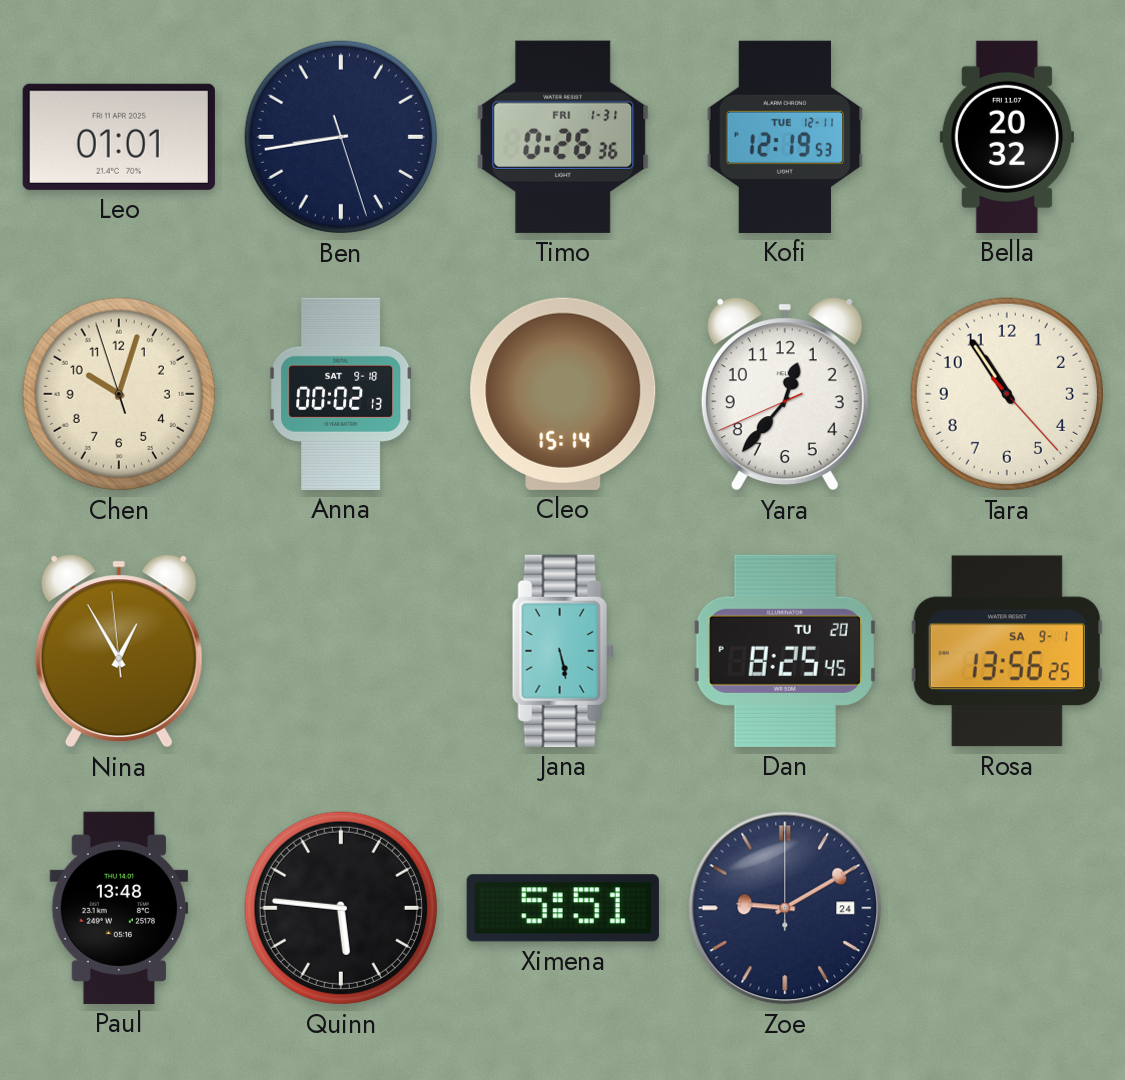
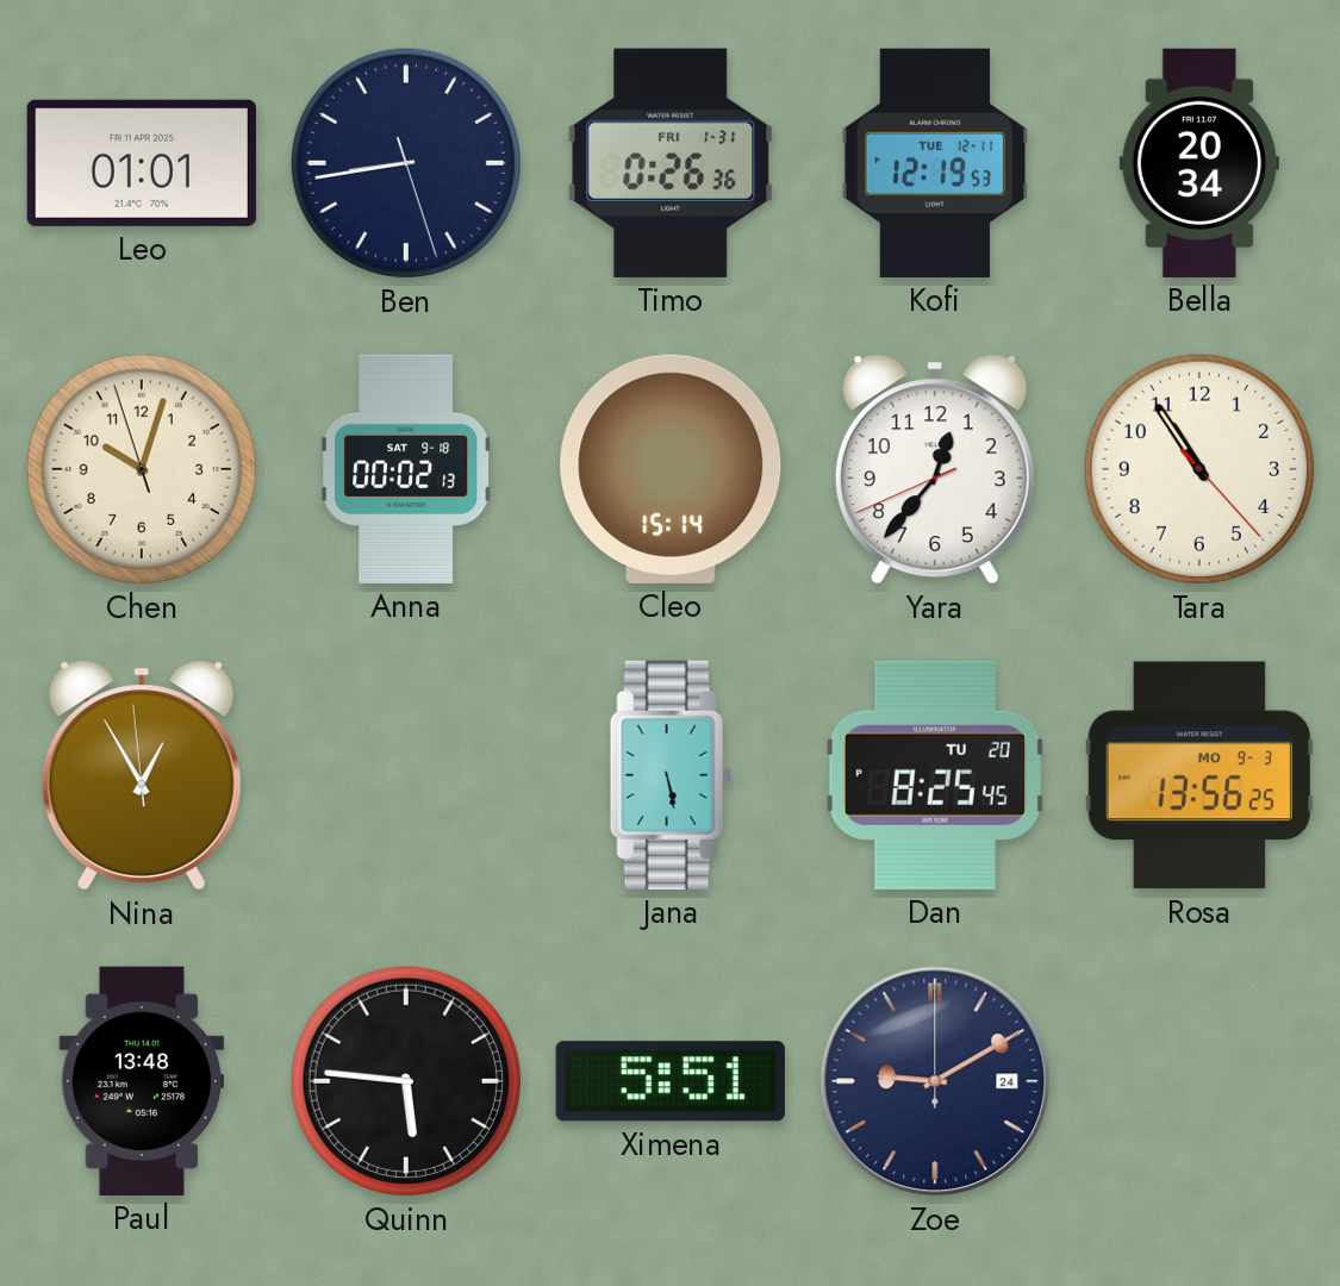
Bella: 20:32 -> 20:34 (1199, 163)
Rosa date: SA 9-1 -> MO 9-3 (1199, 775)
